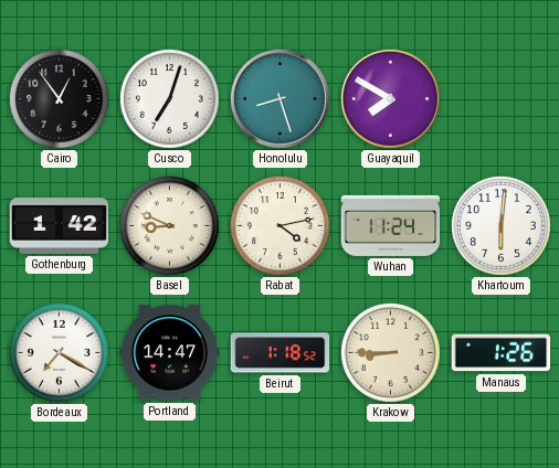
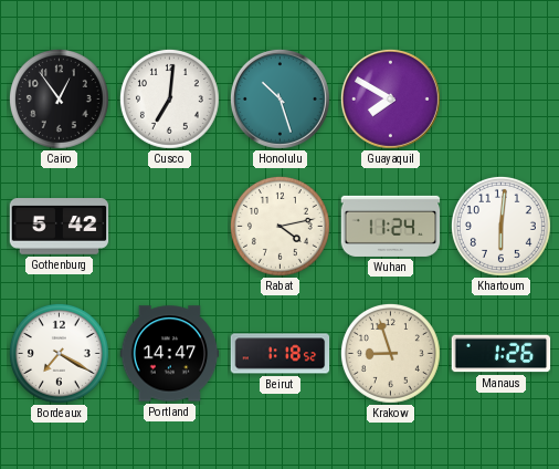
Cusco: 7:03 -> 7:01 (169, 98)
Honolulu: 8:27 -> 10:27 (279, 98)
Gothenburg: 1:42 -> 5:42 (60, 227)
Basel: 8:49 -> none (169, 225)
Krakow: 8:45 -> 8:57 (390, 353)
